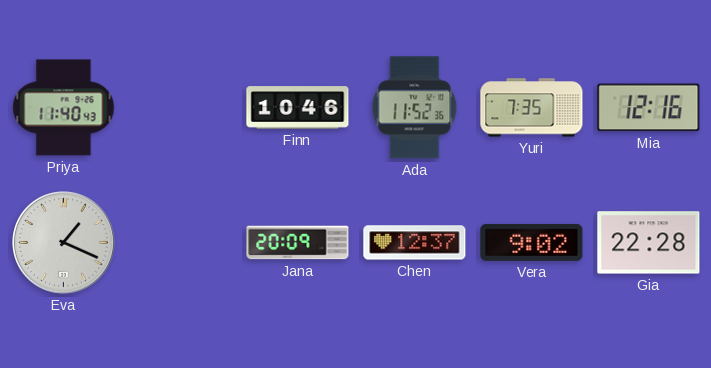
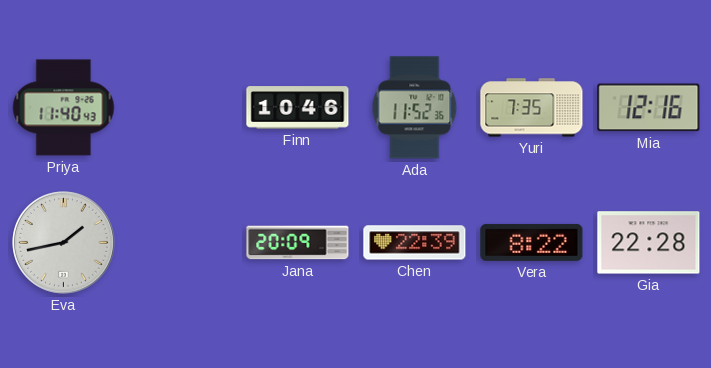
Eva: 1:19 -> 1:43 (64, 243)
Chen: 12:37 -> 22:39 (415, 243)
Vera: 9:02 -> 8:22 (532, 242)
